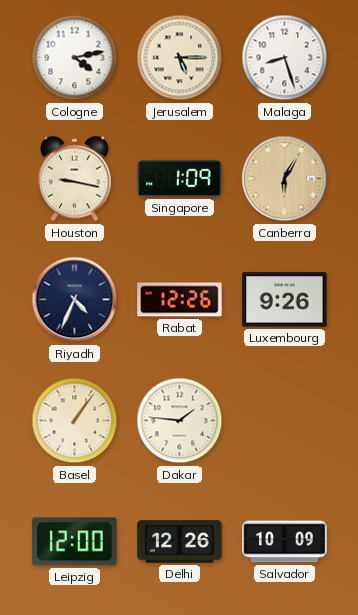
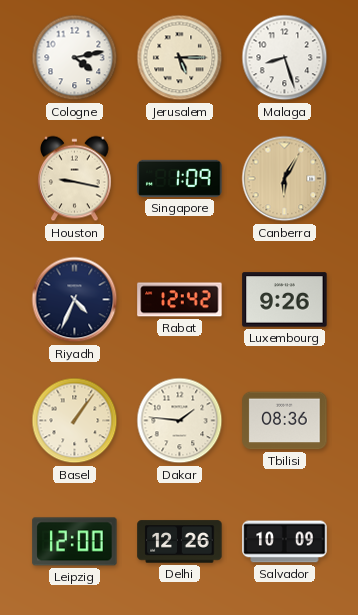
Rabat: 12:26 -> 12:42 (180, 300)
Tbilisi: none -> 08:36 (285, 421)
